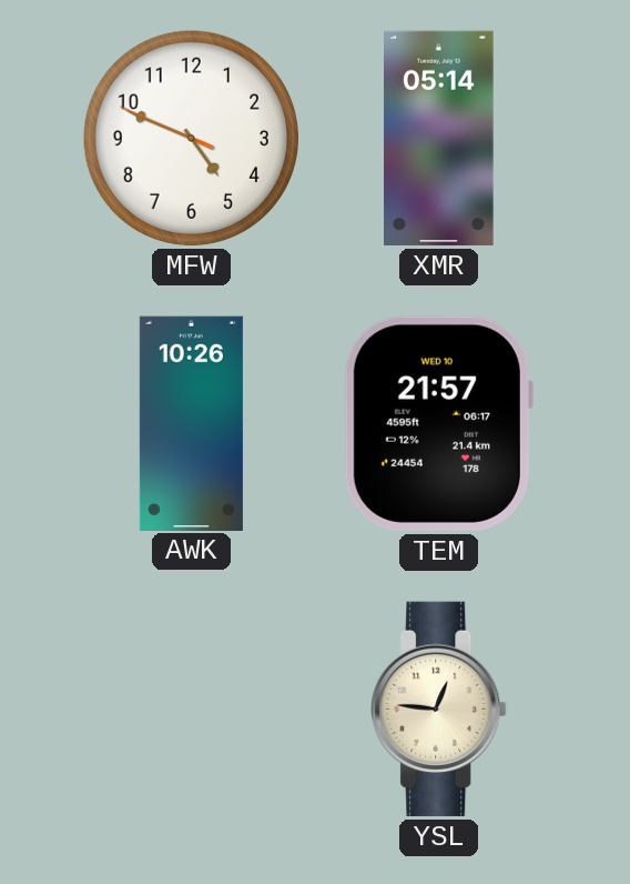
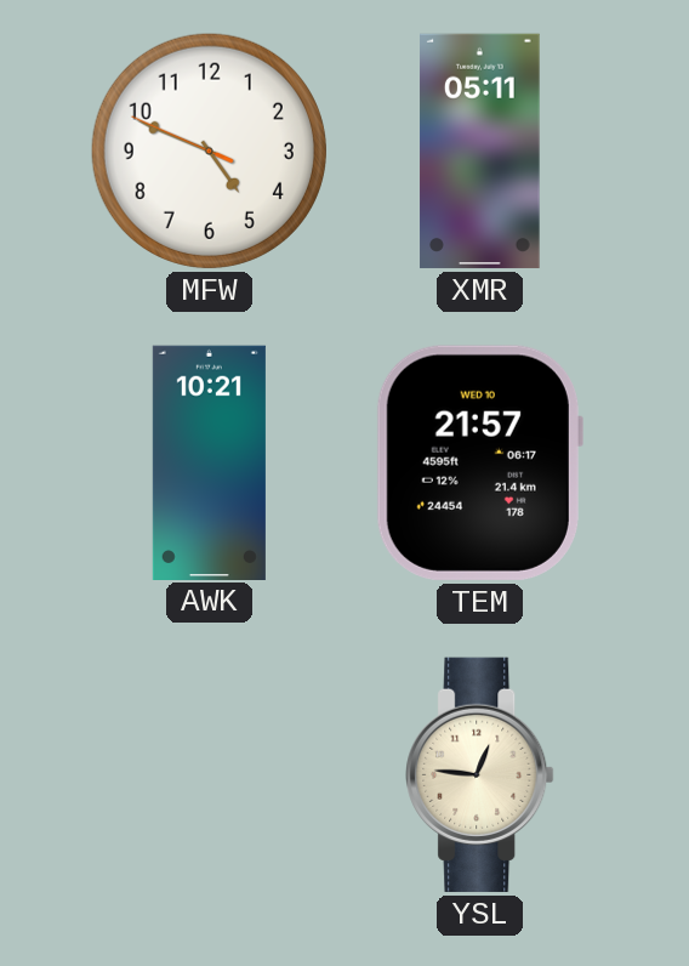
XMR: 05:14 -> 05:11 (480, 150)
AWK: 10:26 -> 10:21 (209, 462)
